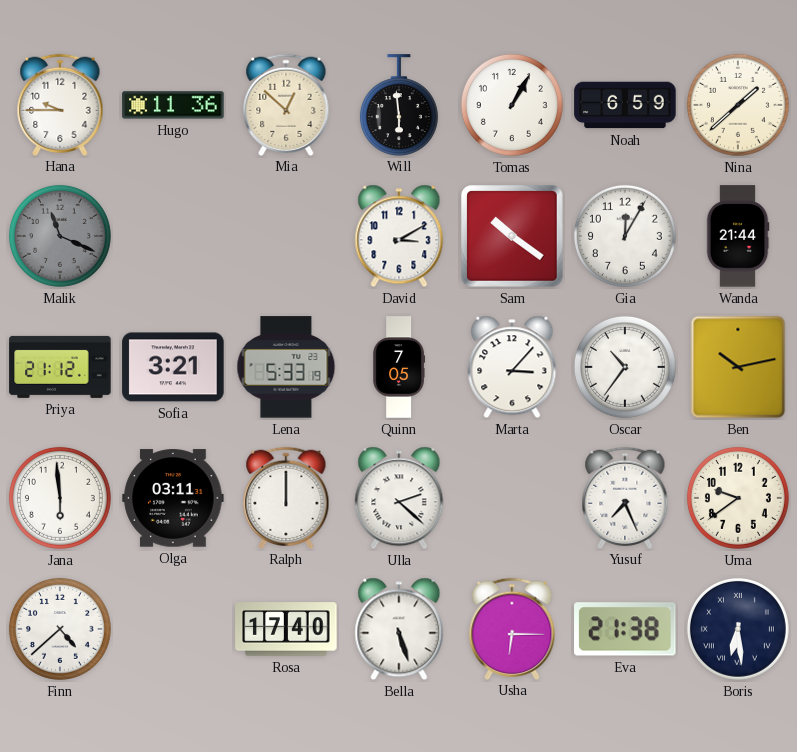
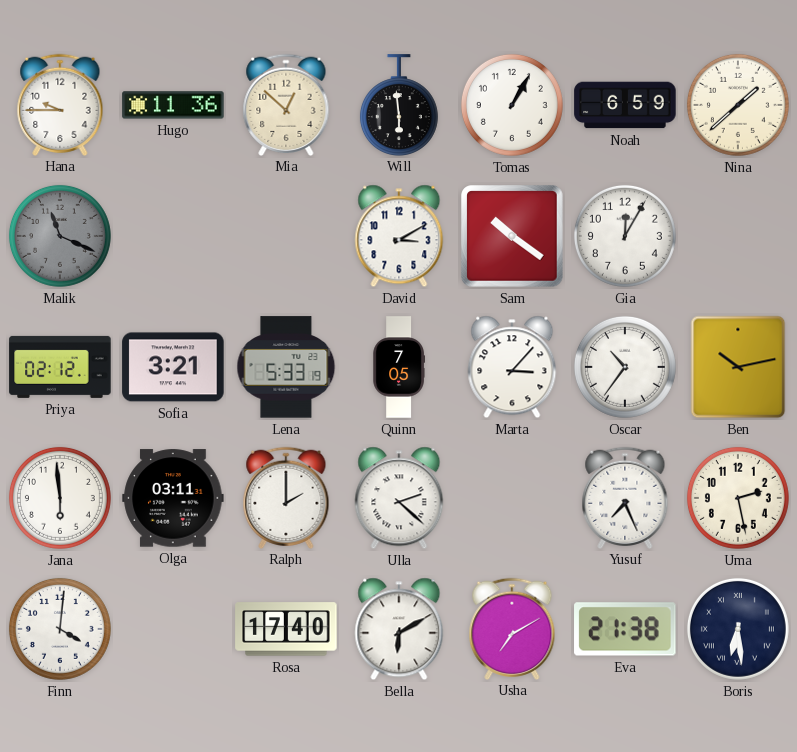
Wanda: 21:44 -> none (738, 236)
Priya: 21:12 -> 02:12 (60, 367)
Ralph: 12:00 -> 2:00 (286, 497)
Uma: 9:39 -> 2:28 (738, 498)
Finn: 4:38 -> 4:01 (60, 629)
Bella: 5:27 -> 6:10 (399, 629)
Usha: 6:15 -> 7:10 (512, 628)
